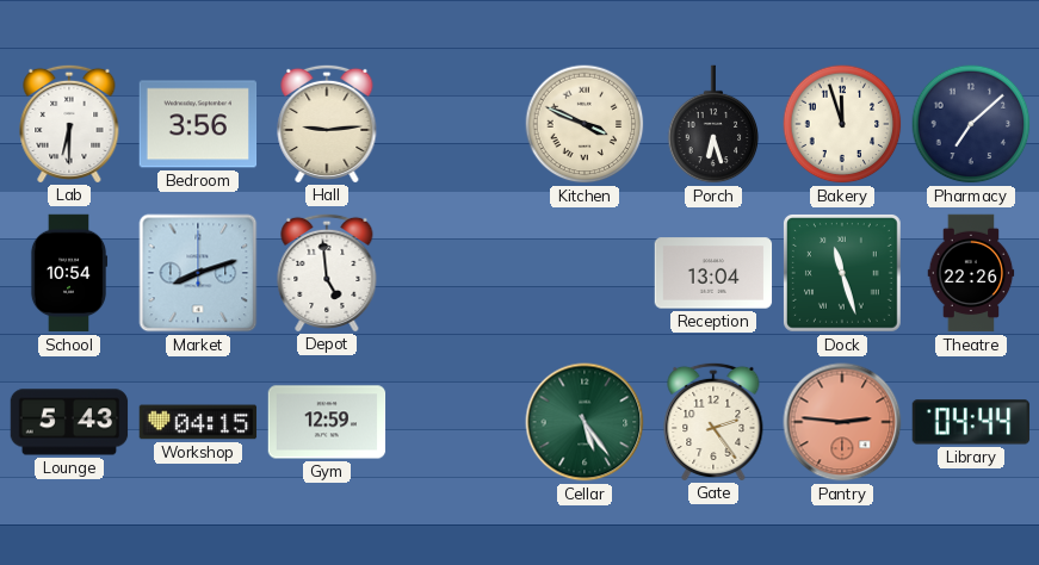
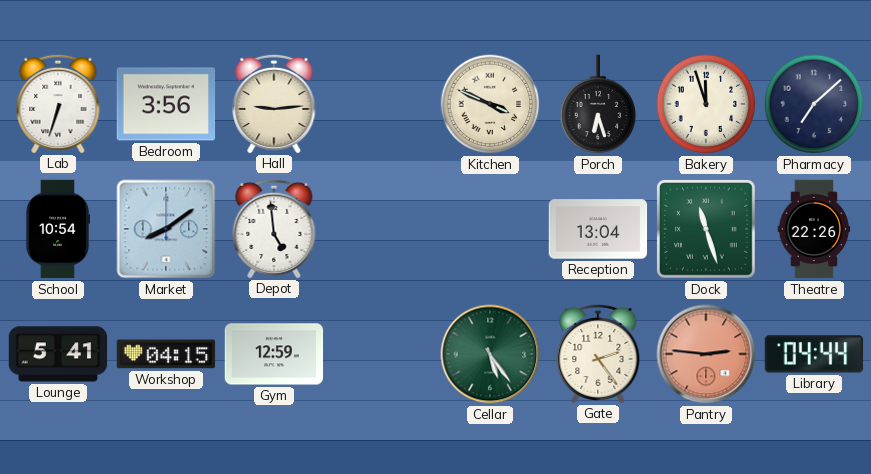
Lab: 6:30 -> 6:33 (58, 103)
Market: 8:12 -> 8:09 (166, 229)
Lounge: 5:43 -> 5:41 (58, 354)
